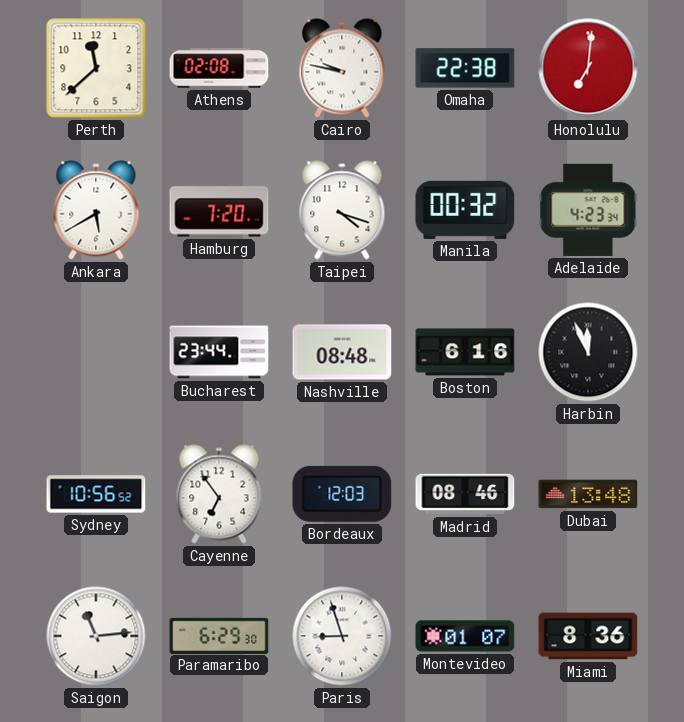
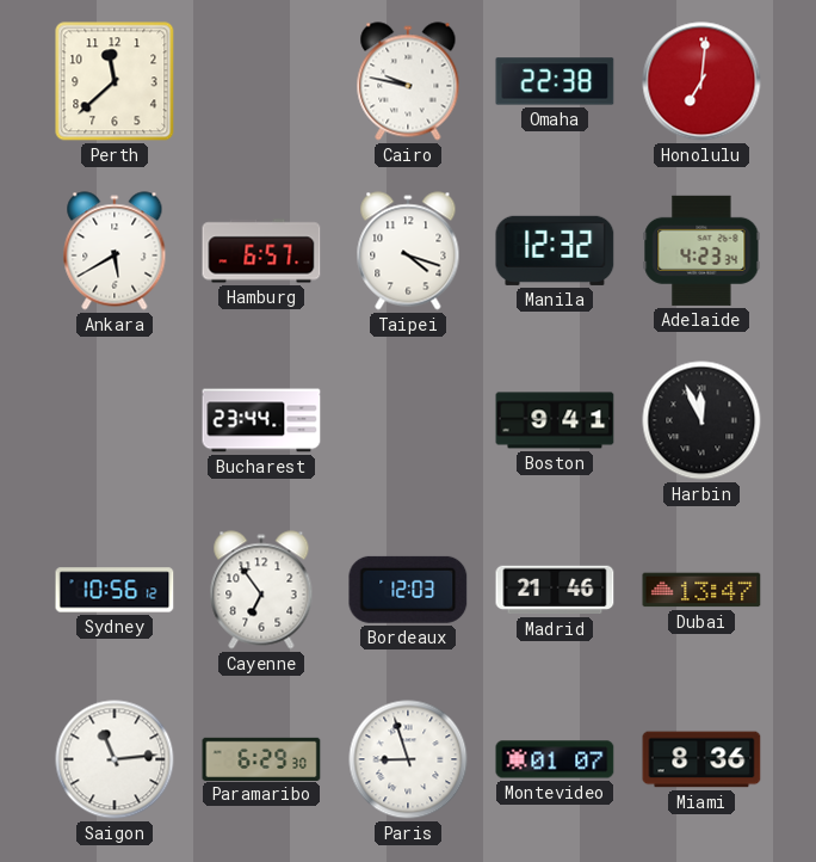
Athens: 02:08 -> none (219, 68)
Hamburg: 7:20 -> 6:57 (261, 251)
Manila: 00:32 -> 12:32 (555, 251)
Nashville: 08:48 -> none (342, 352)
Boston: 6:16 -> 9:41 (555, 420)
Sydney: 10:56:52 -> 10:56:12 (115, 590)
Madrid: 08:46 -> 21:46 (555, 590)
Dubai: 13:48 -> 13:47 (701, 590)
